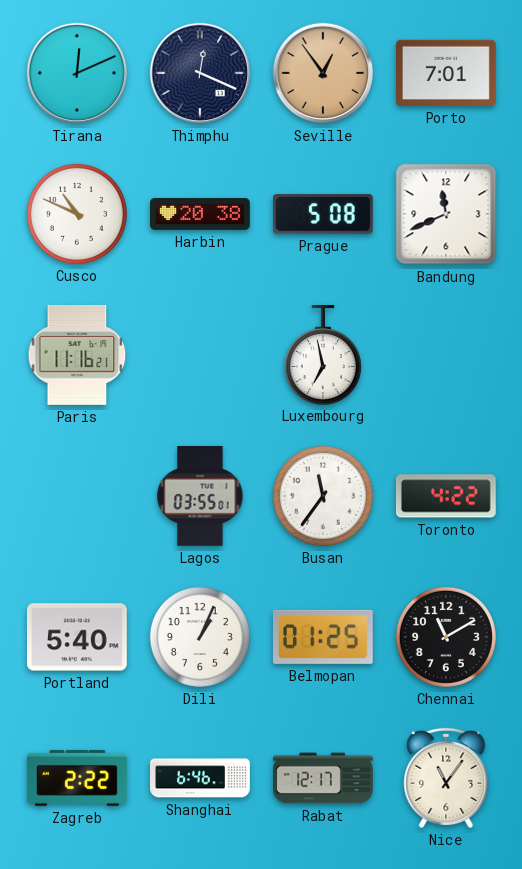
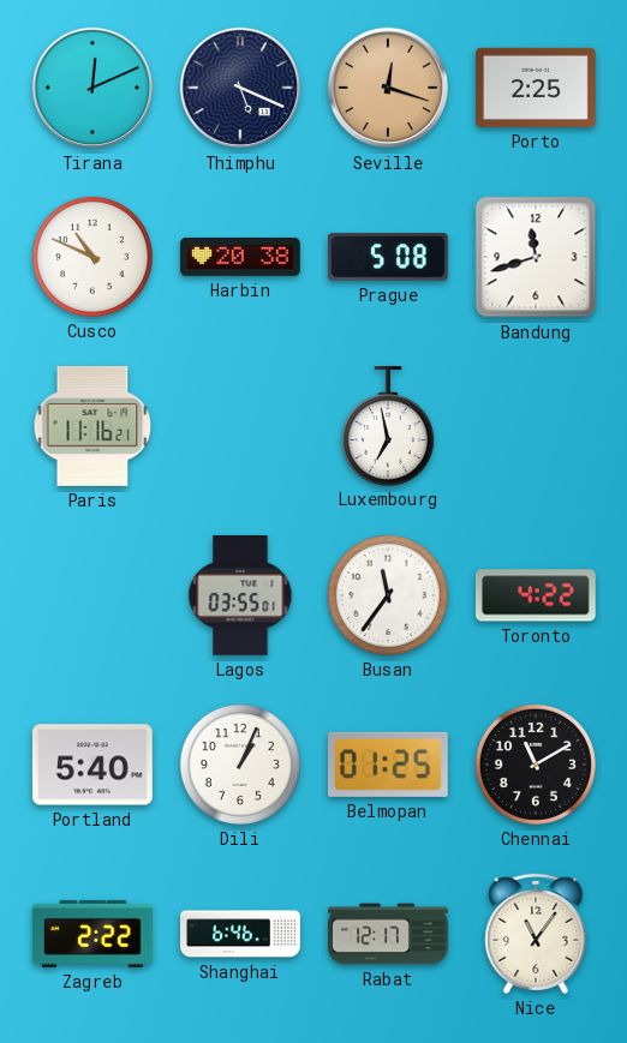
Thimphu: 12:19 -> 5:19 (240, 88)
Seville: 12:54 -> 12:18 (388, 88)
Porto: 7:01 -> 2:25 (537, 88)
Bandung: 11:41 -> 11:42 (536, 257)
